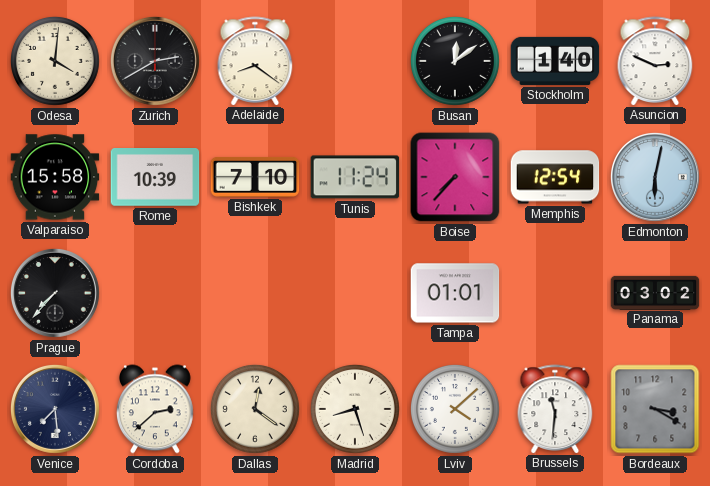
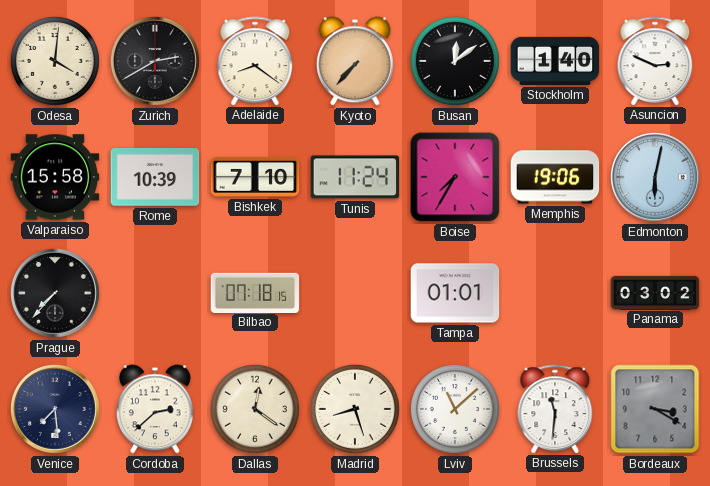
Kyoto: none -> 7:37 (355, 61)
Boise: 7:37 -> 7:35 (455, 177)
Memphis: 12:54 -> 19:06 (555, 177)
Bilbao: none -> 07:18 (255, 292)
Lviv: 4:08 -> 11:08 (455, 409)
